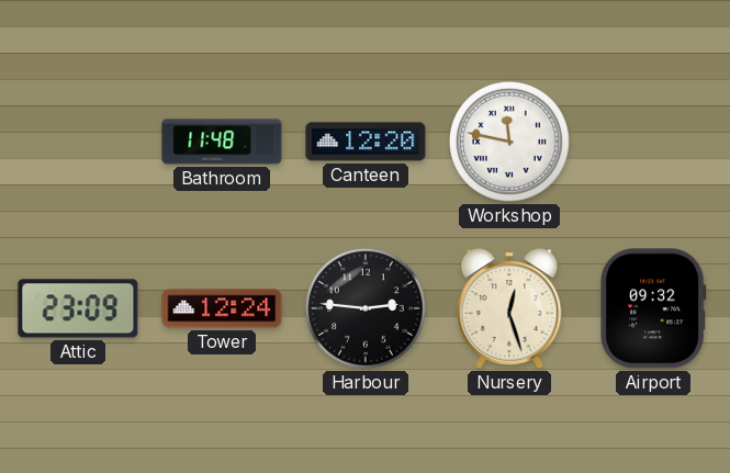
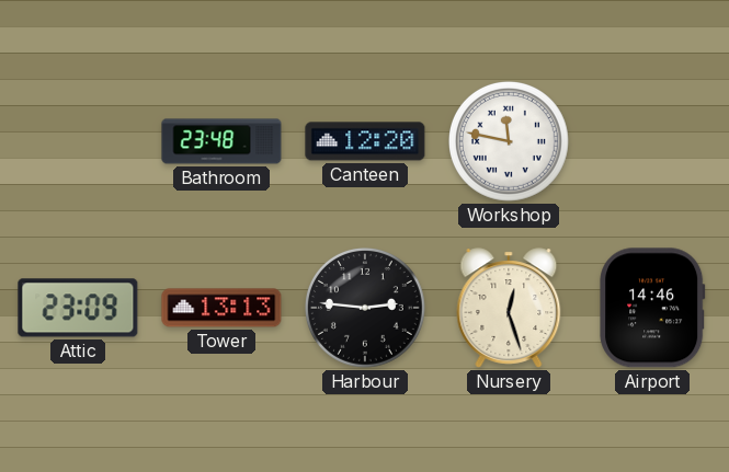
Bathroom: 11:48 -> 23:48 (221, 141)
Tower: 12:24 -> 13:13 (221, 308)
Airport: 09:32 -> 14:46 (652, 308)
